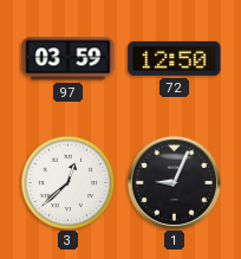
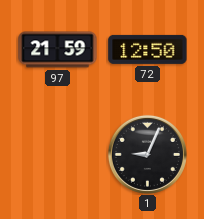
97: 03:59 -> 21:59 (58, 50)
3: 12:38 -> none (67, 182)
